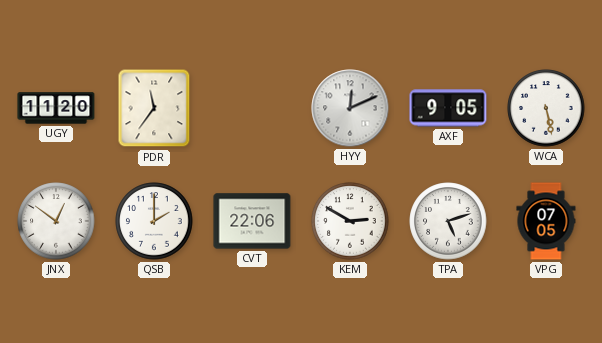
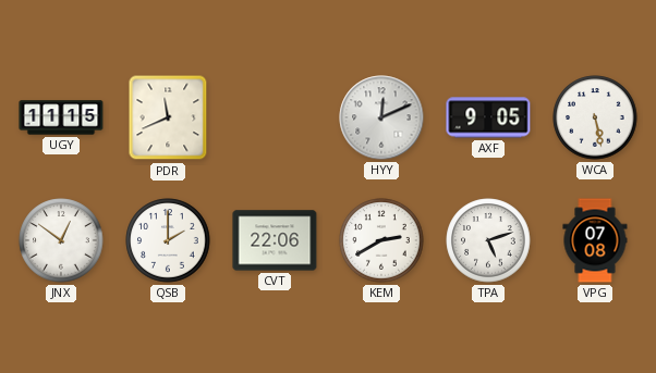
UGY: 11:20 -> 11:15 (61, 117)
PDR: 11:36 -> 11:41 (168, 117)
KEM: 2:50 -> 2:40 (381, 240)
VPG: 07:05 -> 07:08 (595, 240)
